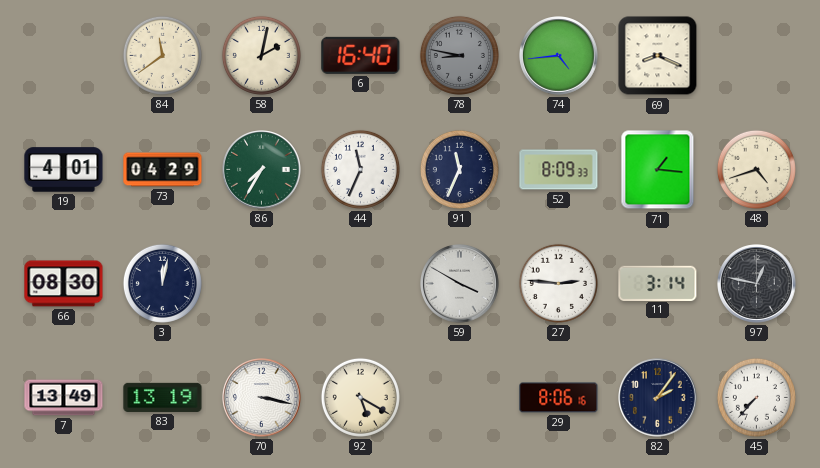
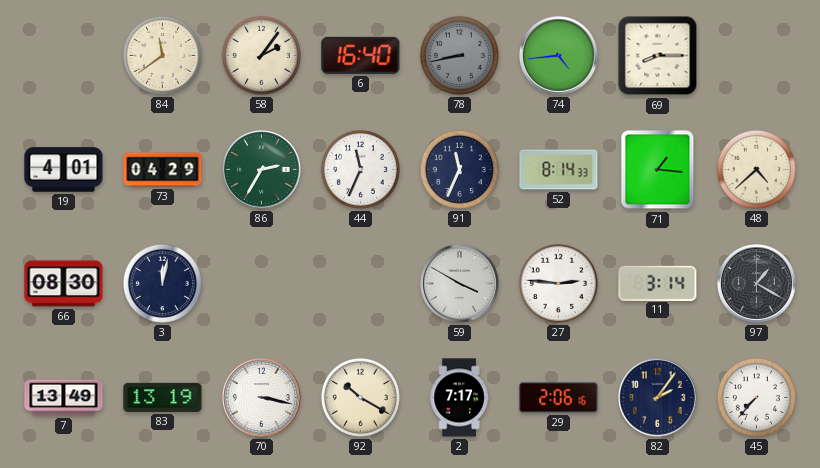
58: 2:02 -> 2:06 (261, 55)
78: 8:47 -> 8:43 (459, 55)
69: 8:19 -> 8:15 (658, 56)
86: 7:35 -> 2:35 (262, 170)
52: 8:09 -> 8:14 (559, 170)
48: 4:42 -> 4:38 (756, 169)
97: 12:47 -> 1:20 (757, 284)
92: 5:20 -> 10:20 (360, 397)
2: none -> 7:17 (459, 398)
29: 8:06 -> 2:06 (559, 398)
